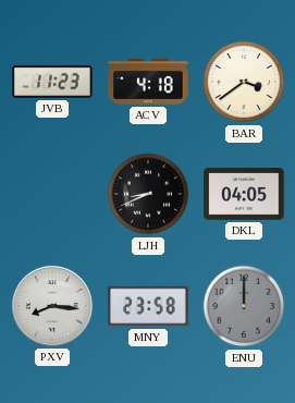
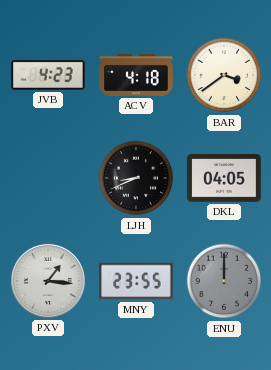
JVB: 11:23 -> 4:23 (48, 75)
PXV: 8:16 -> 1:16 (48, 281)
MNY: 23:58 -> 23:55 (136, 281)
